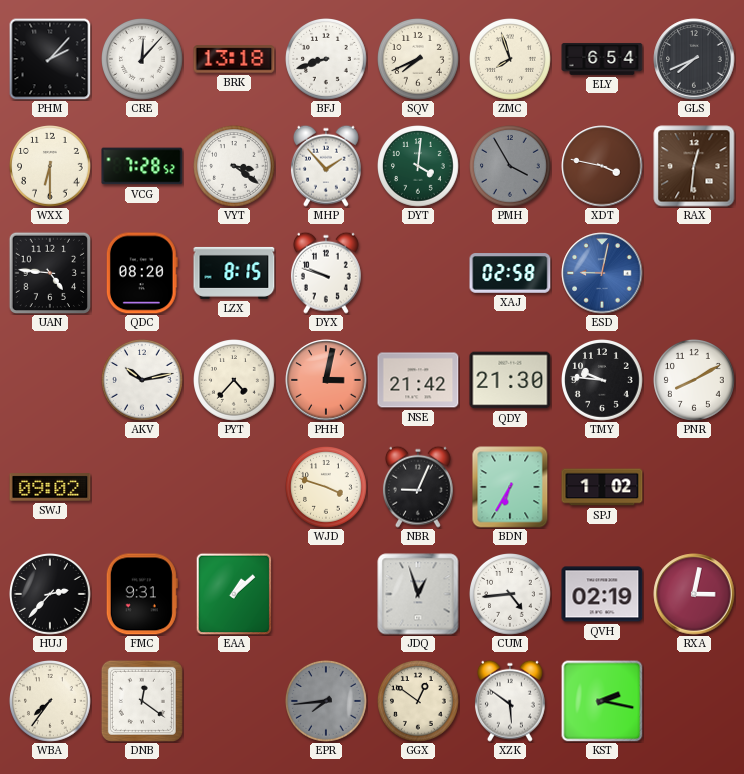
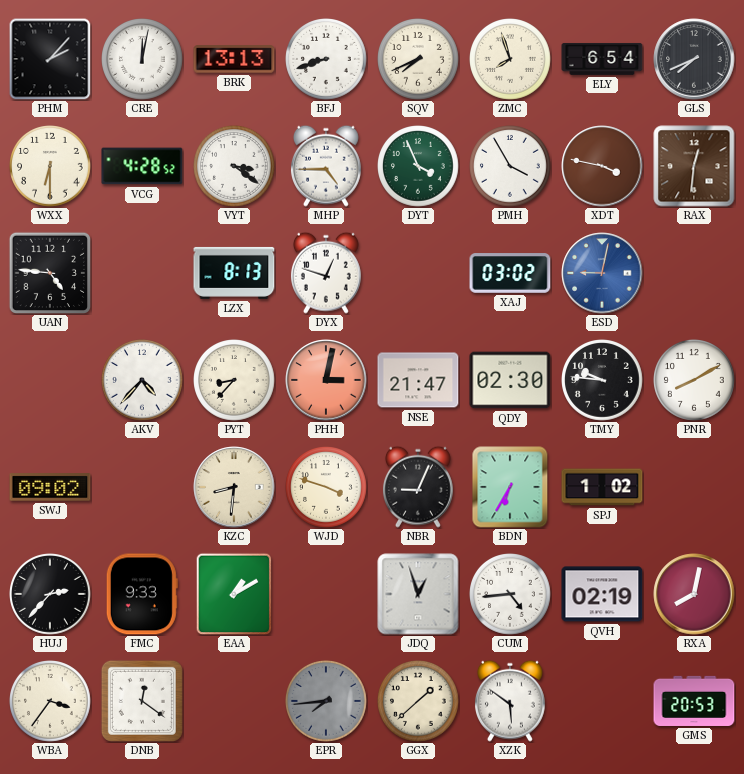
CRE: 12:07 -> 12:02 (143, 60)
BRK: 13:18 -> 13:13 (234, 59)
VCG: 7:28 -> 4:28 (142, 166)
MHP: 1:53 -> 4:45 (326, 166)
DYT: 4:01 -> 3:56 (419, 167)
PMH dial: grey -> white (511, 167)
QDC: 08:20 -> none (142, 273)
LZX: 8:15 -> 8:13 (234, 273)
DYX: 9:48 -> 12:48 (326, 273)
XAJ: 02:58 -> 03:02 (510, 273)
AKV: 10:13 -> 4:37 (143, 381)
PYT: 4:37 -> 8:37 (235, 381)
NSE: 21:42 -> 21:47 (418, 380)
QDY: 21:30 -> 02:30 (510, 380)
KZC: none -> 8:31 (234, 487)
FMC: 9:31 -> 9:33 (142, 594)
EAA: 1:08 -> 1:10 (234, 594)
RXA: 3:02 -> 8:02 (694, 594)
WBA: 7:36 -> 3:36 (51, 702)
GGX: 12:51 -> 1:38 (419, 702)
KST: 2:17 -> none (602, 701)
GMS: none -> 20:53 (694, 701)
